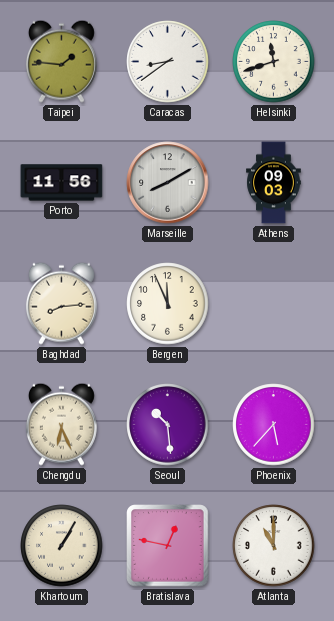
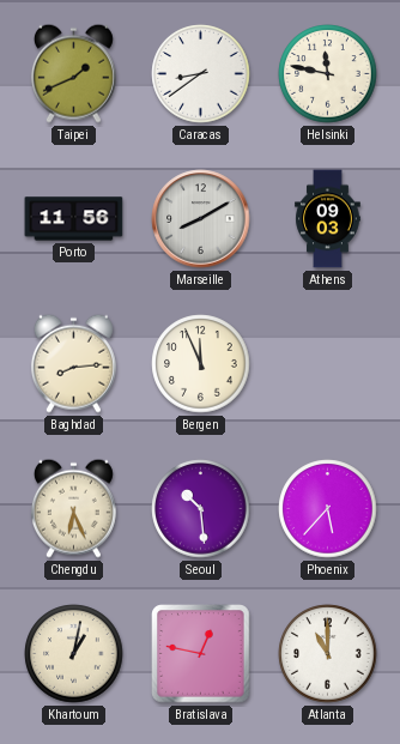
Taipei: 1:46 -> 1:41 (73, 73)
Helsinki: 11:42 -> 11:47 (328, 74)
Khartoum: 1:05 -> 1:02 (74, 654)
